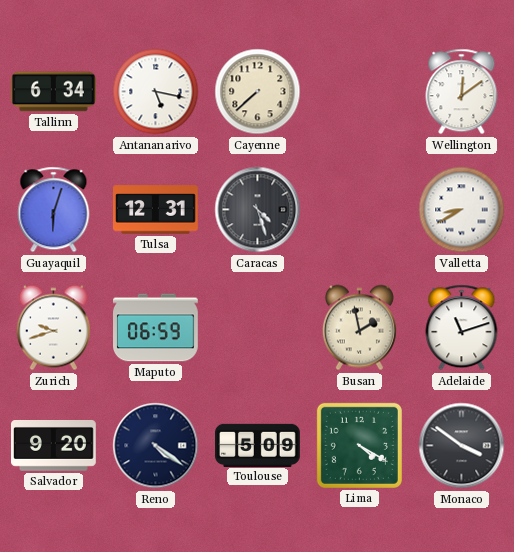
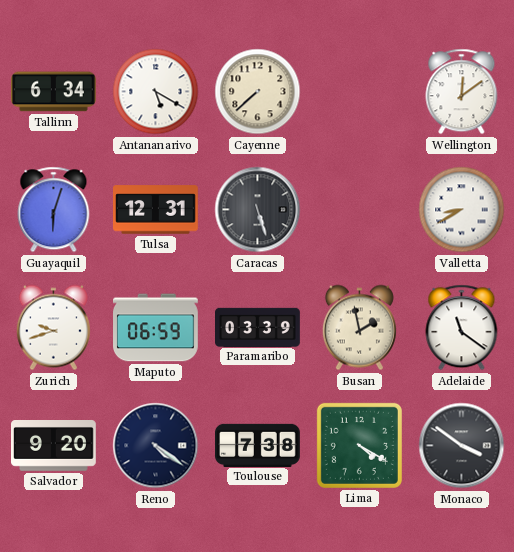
Antananarivo: 5:17 -> 5:20 (156, 92)
Caracas: 4:27 -> 5:27 (258, 210)
Paramaribo: none -> 03:39 (258, 327)
Adelaide: 11:12 -> 11:21 (462, 328)
Toulouse: 5:09 -> 7:38 (258, 445)
